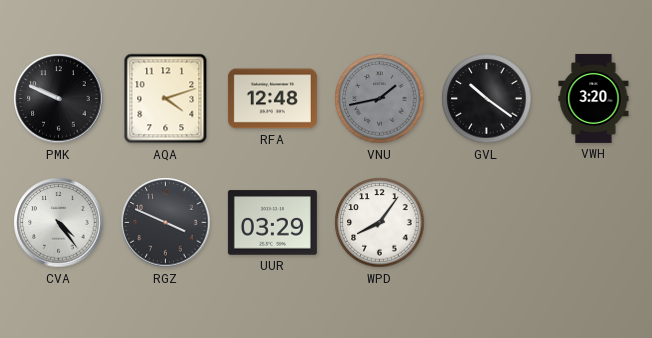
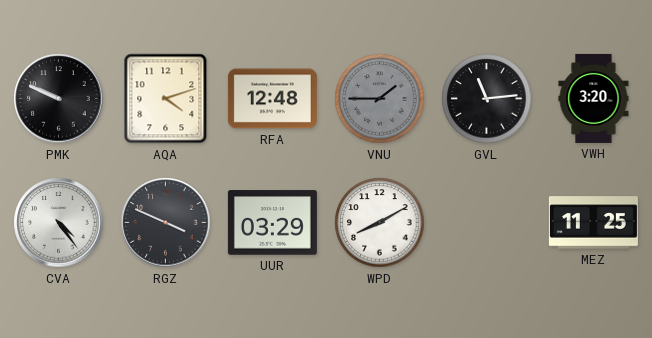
VNU: 1:43 -> 1:45 (380, 99)
GVL: 10:21 -> 11:14 (487, 99)
WPD: 8:06 -> 8:10 (380, 223)
MEZ: none -> 11:25 (593, 223)
